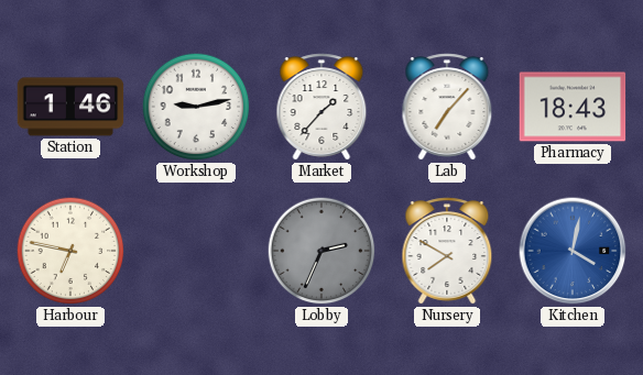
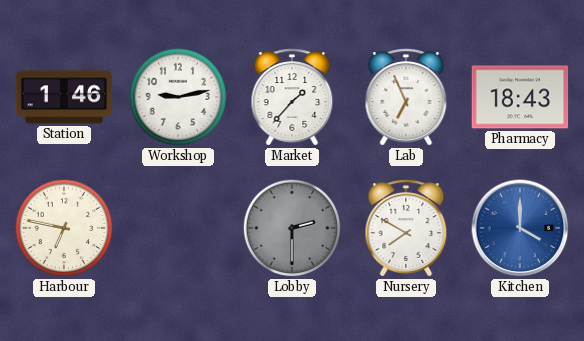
Lab: 7:07 -> 6:56 (406, 97)
Lobby: 2:34 -> 2:30 (292, 228)
Kitchen: 4:02 -> 4:00 (520, 228)
